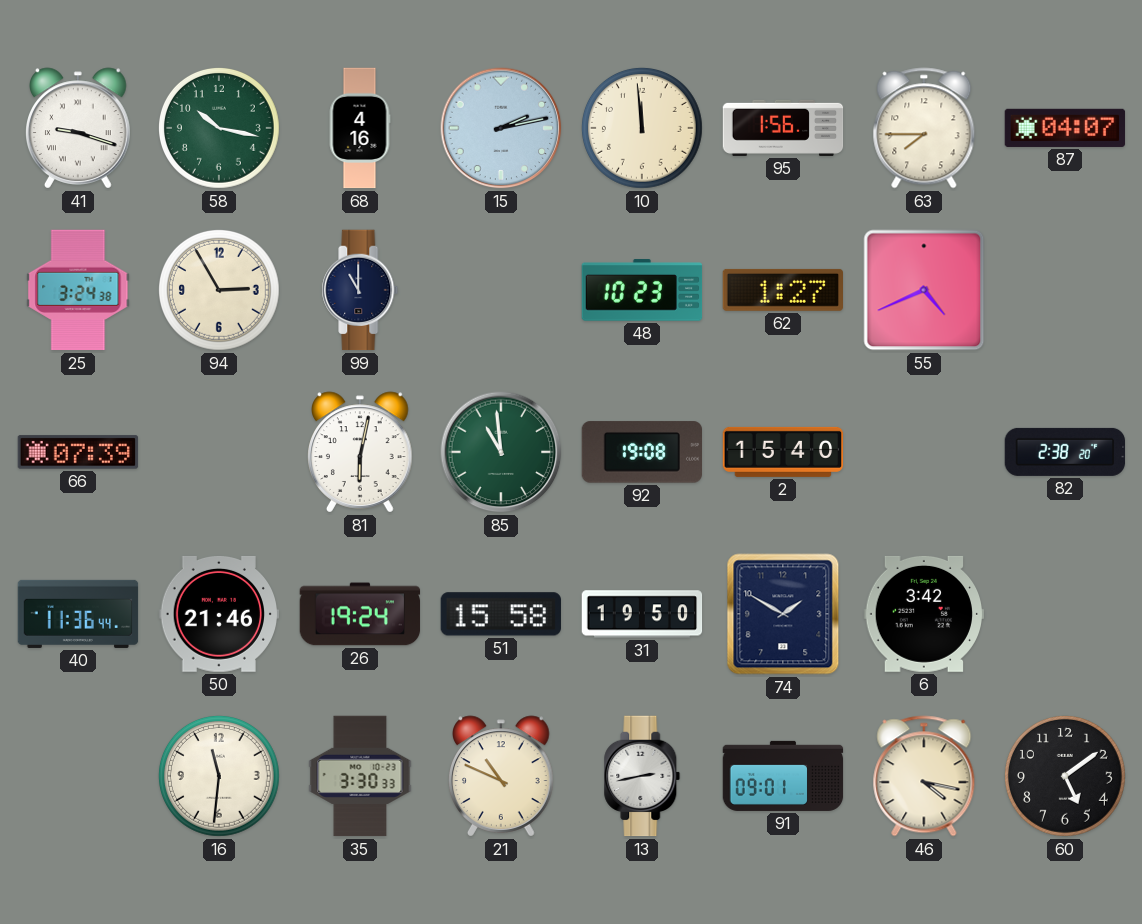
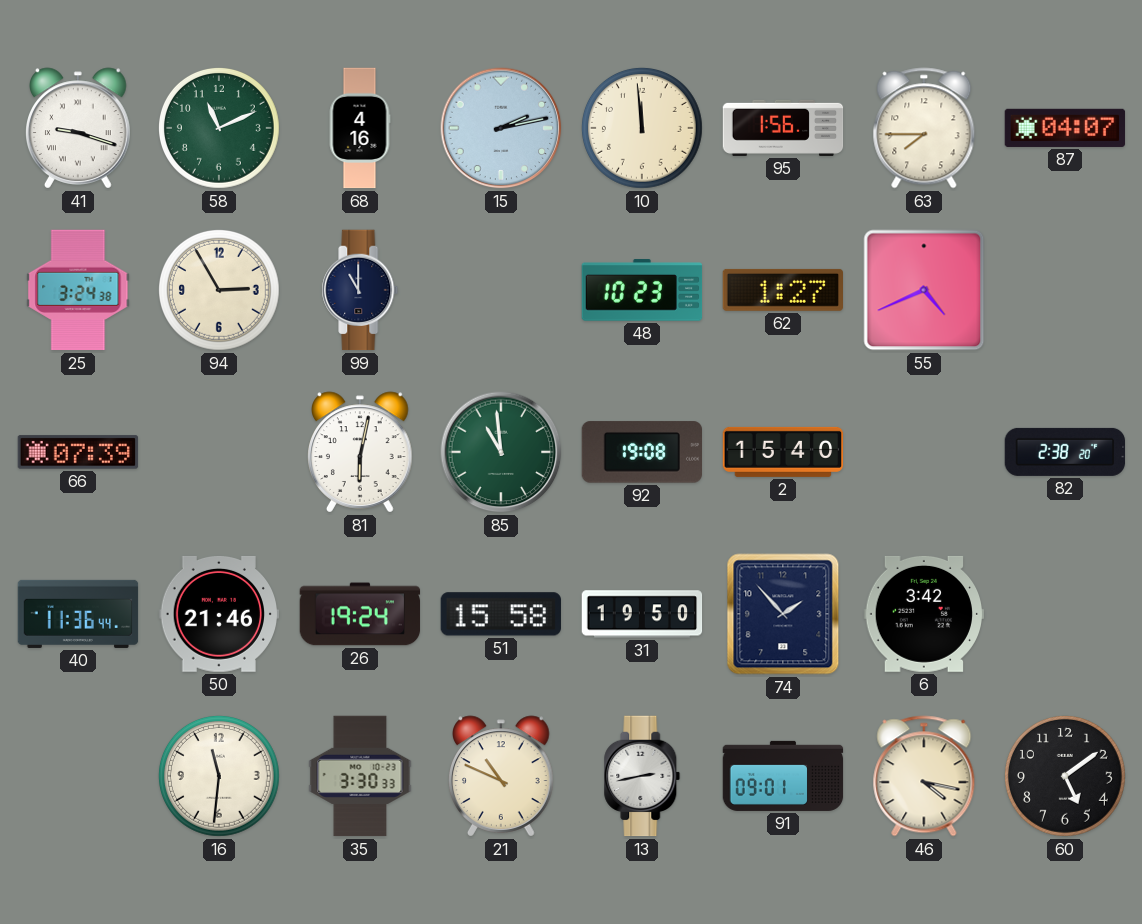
58: 10:17 -> 11:11 (219, 128)
74: 1:50 -> 1:53 (783, 614)
